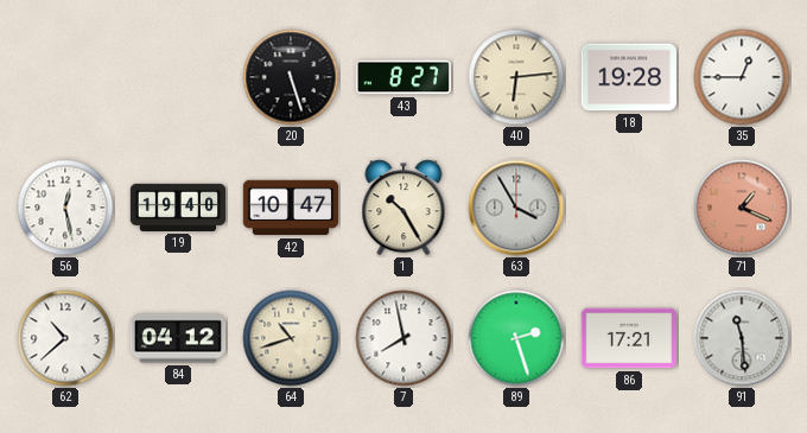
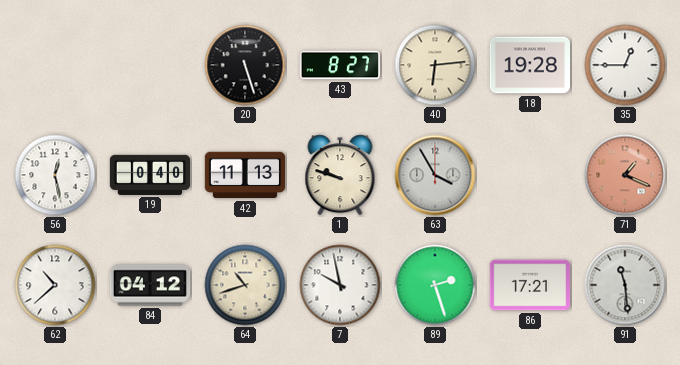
19: 19:40 -> 0:40 (150, 175)
42: 10:47 -> 11:13 (244, 175)
1: 10:25 -> 9:48 (340, 175)
7: 7:58 -> 9:58 (340, 285)
